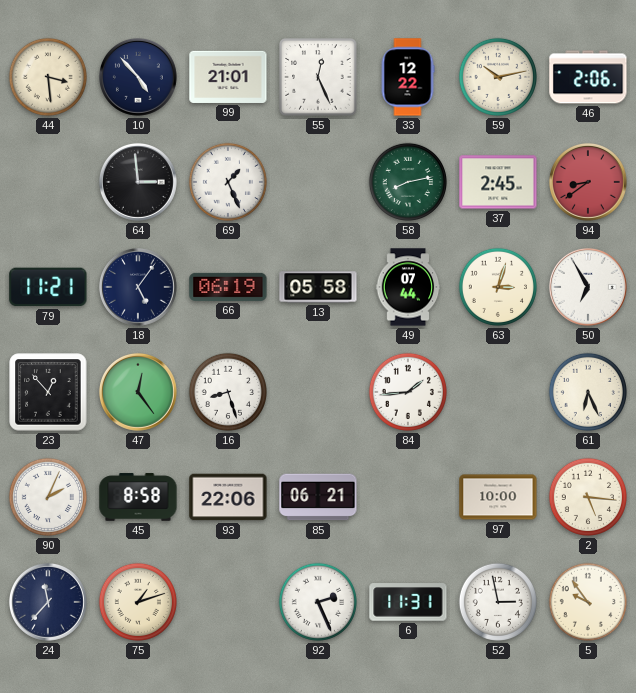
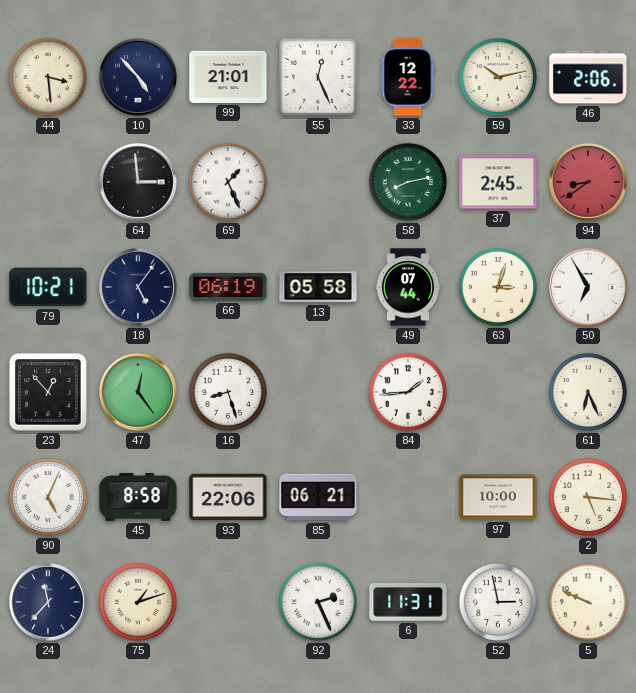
79: 11:21 -> 10:21 (48, 287)
90: 2:04 -> 5:04 (48, 497)
5: 9:54 -> 9:49 (588, 602)
